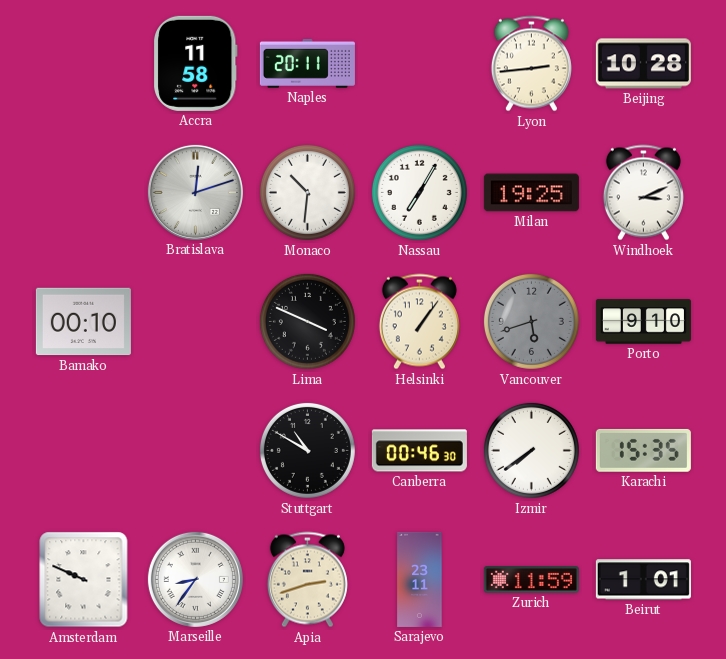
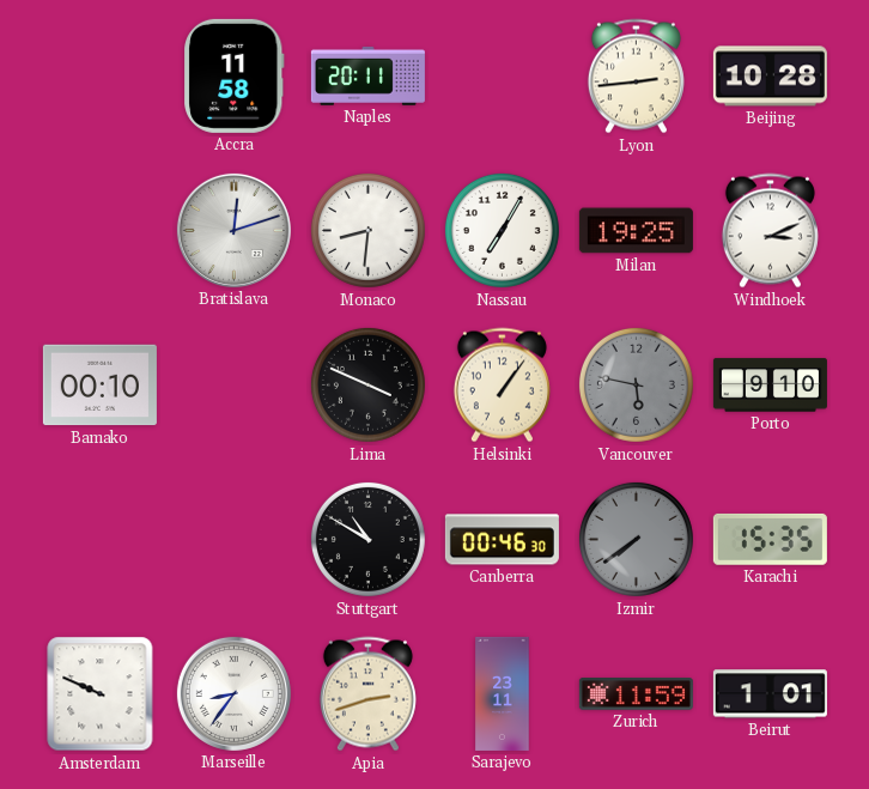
Monaco: 10:31 -> 8:31 (367, 230)
Vancouver: 5:42 -> 5:47 (636, 384)
Izmir dial: white -> grey (636, 539)
